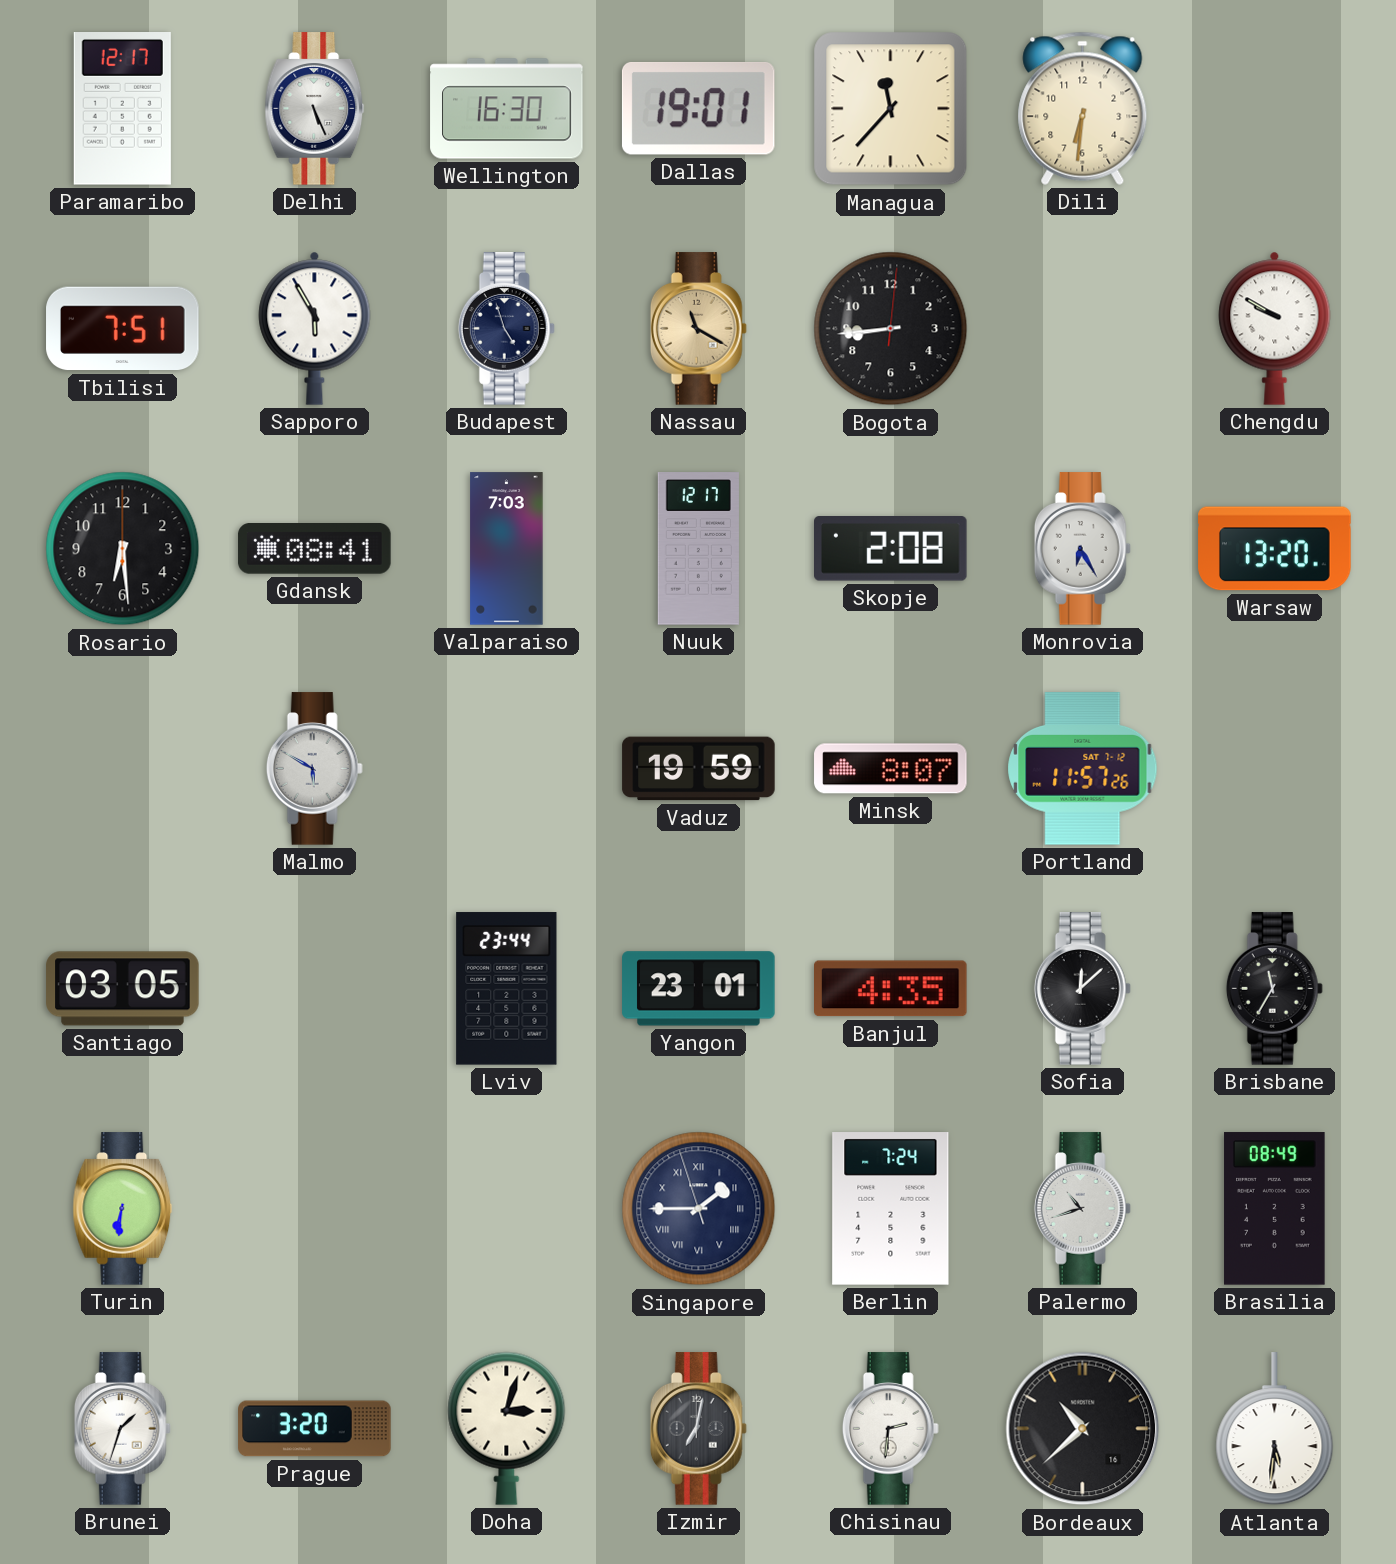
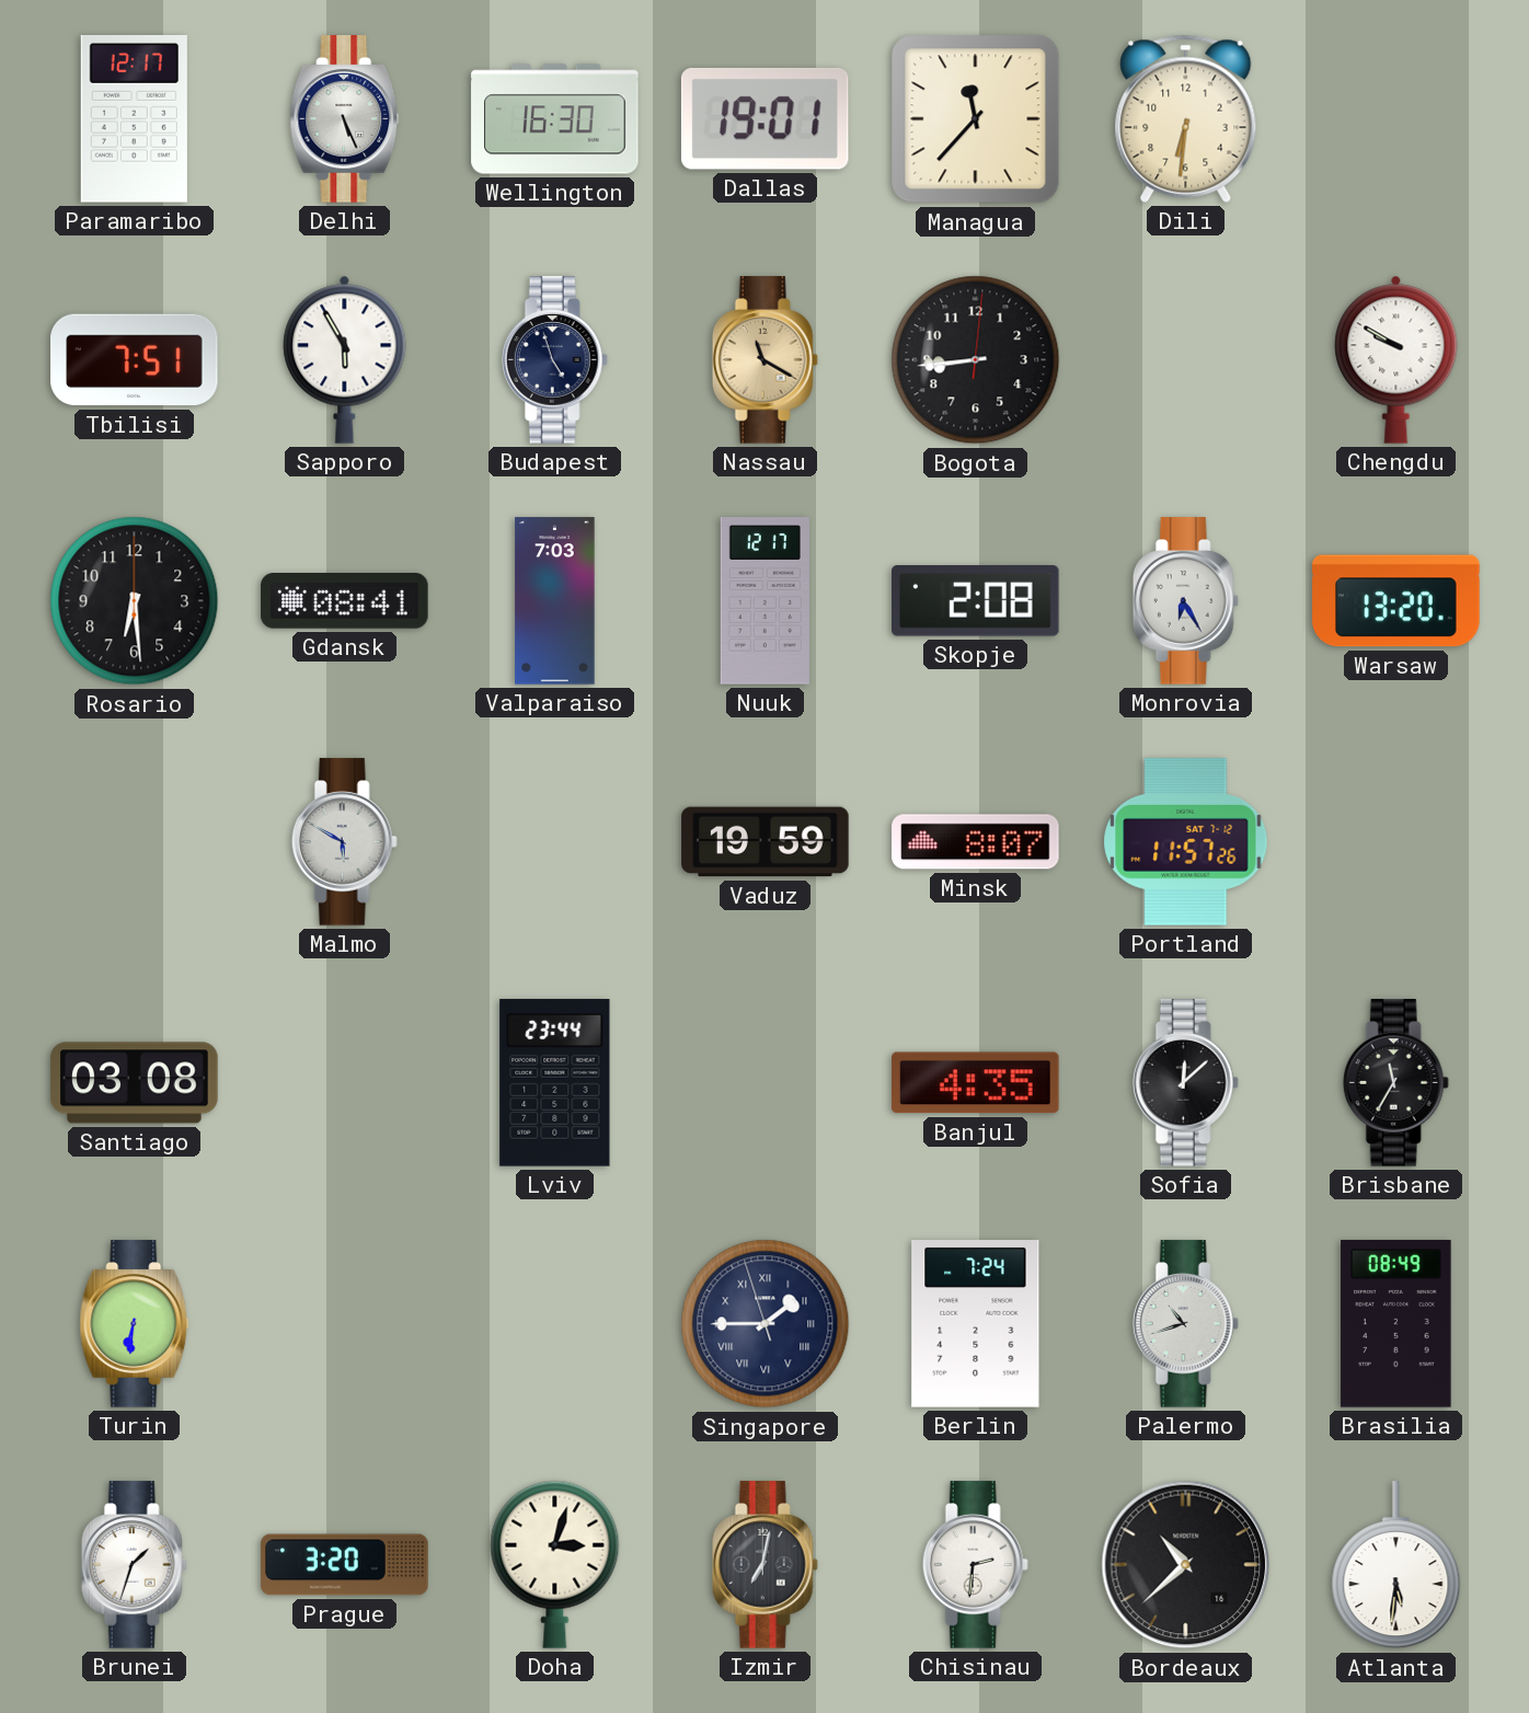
Santiago: 03:05 -> 03:08 (135, 1083)
Yangon: 23:01 -> none (699, 989)
